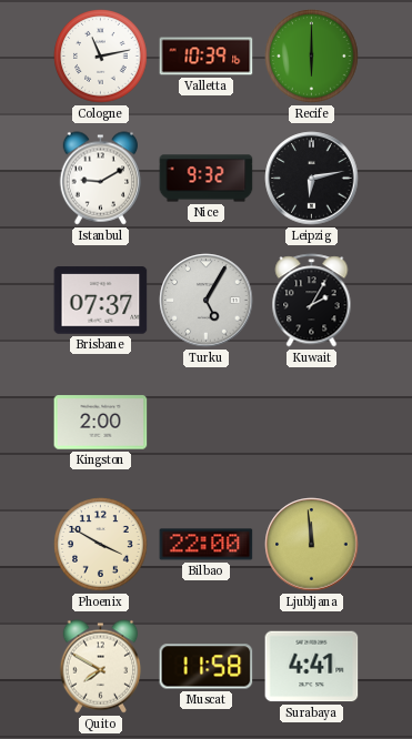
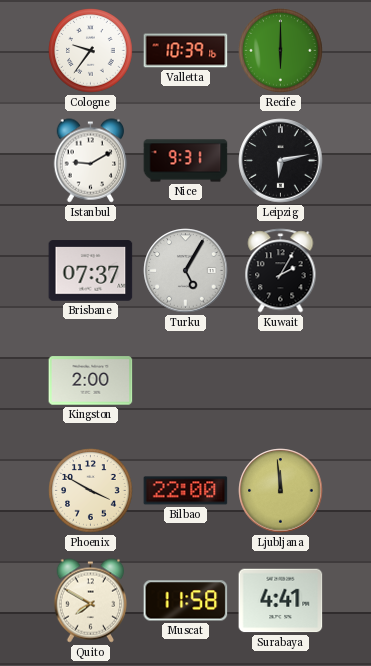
Cologne: 11:13 -> 9:36 (91, 51)
Nice: 9:32 -> 9:31 (186, 161)
